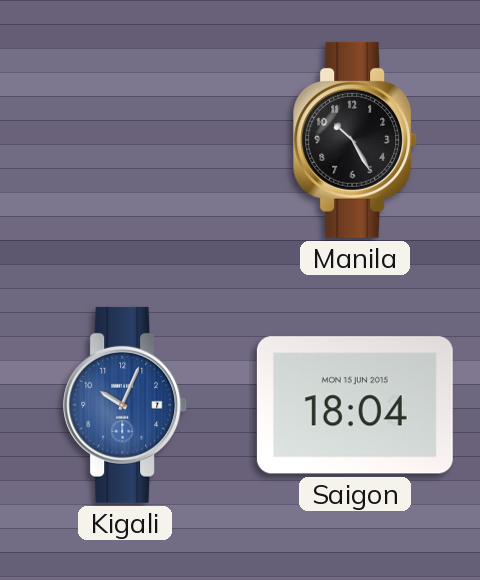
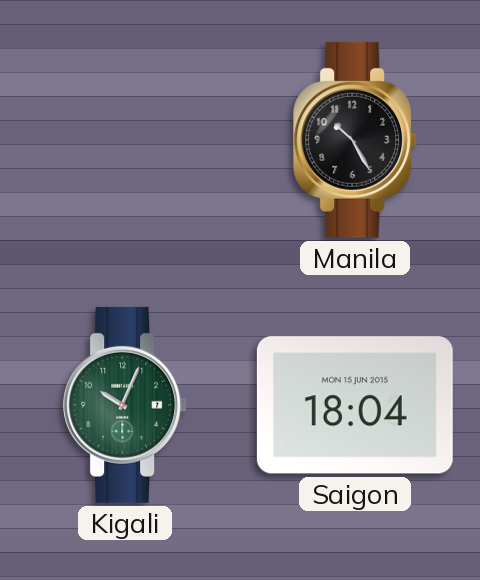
Kigali dial: blue -> green (126, 405)
